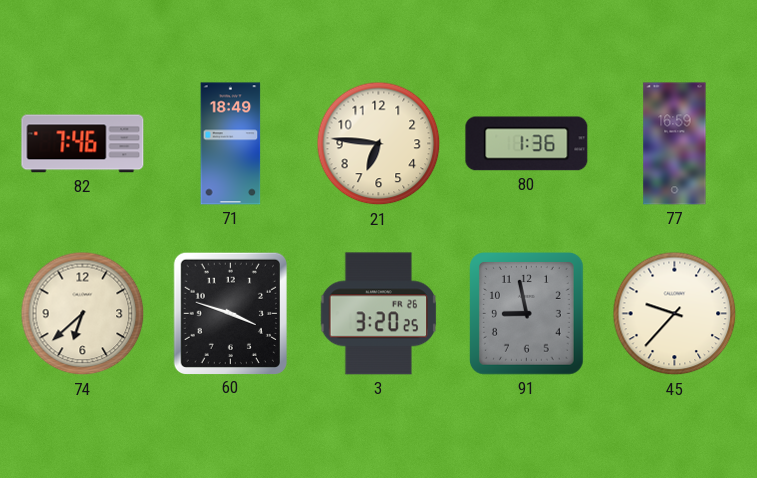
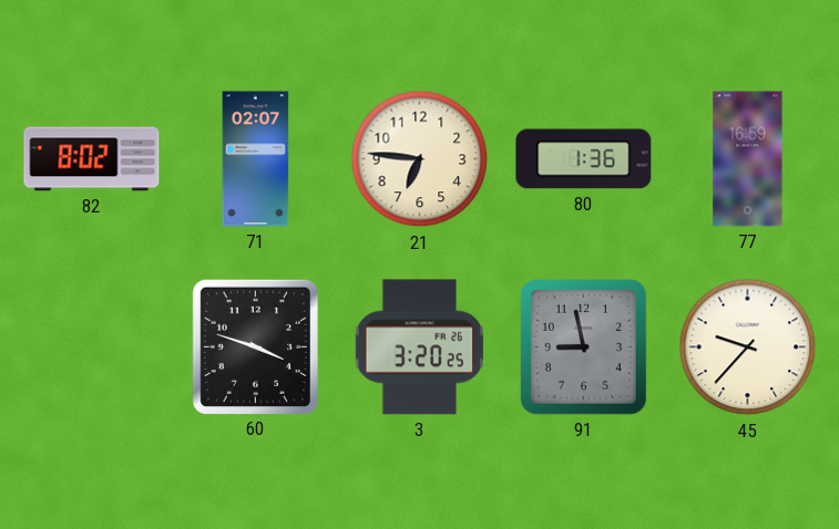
82: 7:46 -> 8:02 (92, 159)
71: 18:49 -> 02:07 (256, 159)
74: 6:38 -> none (83, 314)
